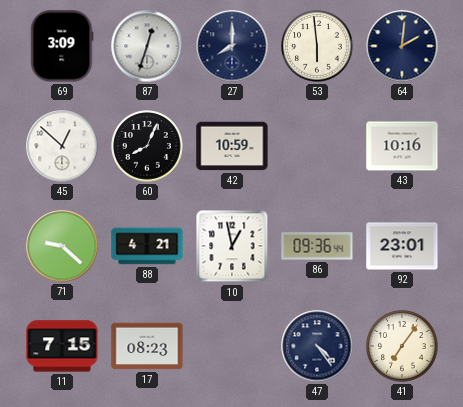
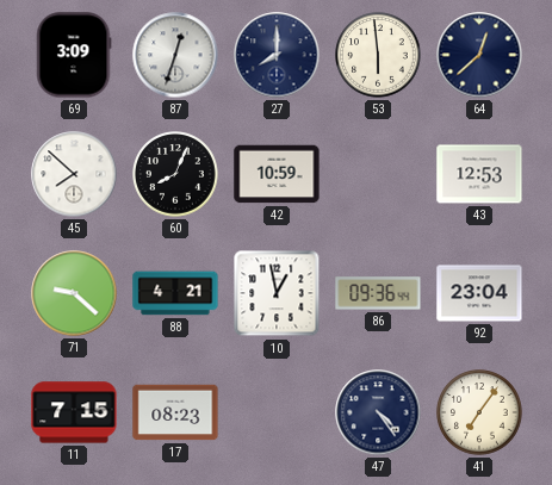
64: 2:01 -> 12:38 (479, 55)
45: 12:52 -> 7:52 (74, 174)
43: 10:16 -> 12:53 (479, 174)
92: 23:01 -> 23:04 (479, 293)
